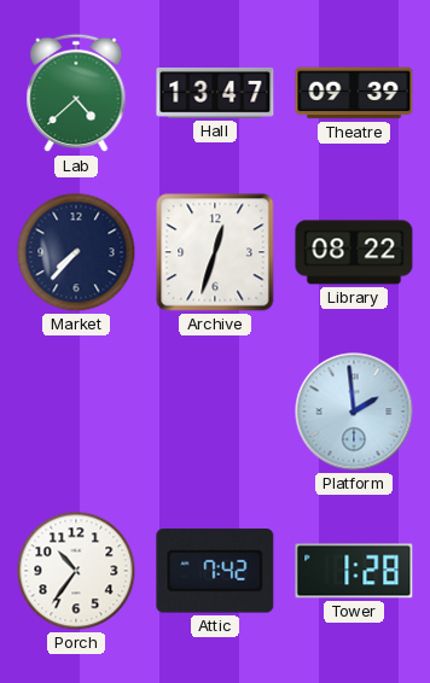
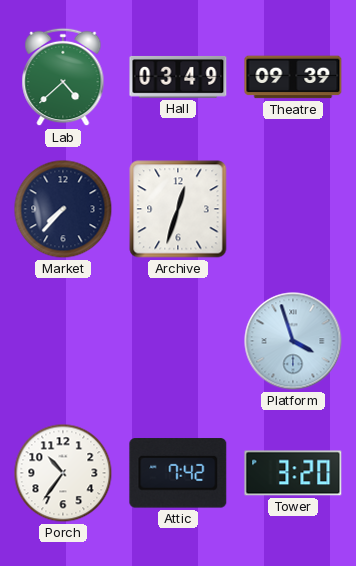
Hall: 13:47 -> 03:49 (178, 77)
Library: 08:22 -> none (354, 252)
Platform: 1:59 -> 3:57 (293, 341)
Tower: 1:28 -> 3:20 (293, 473)
